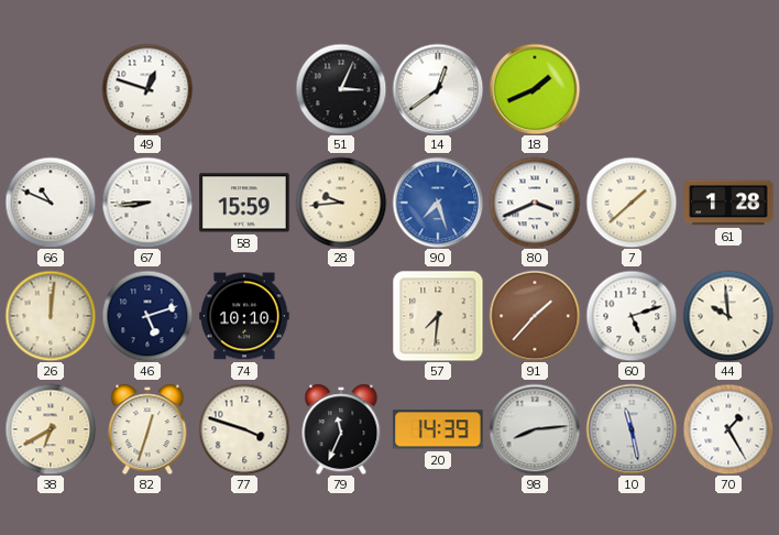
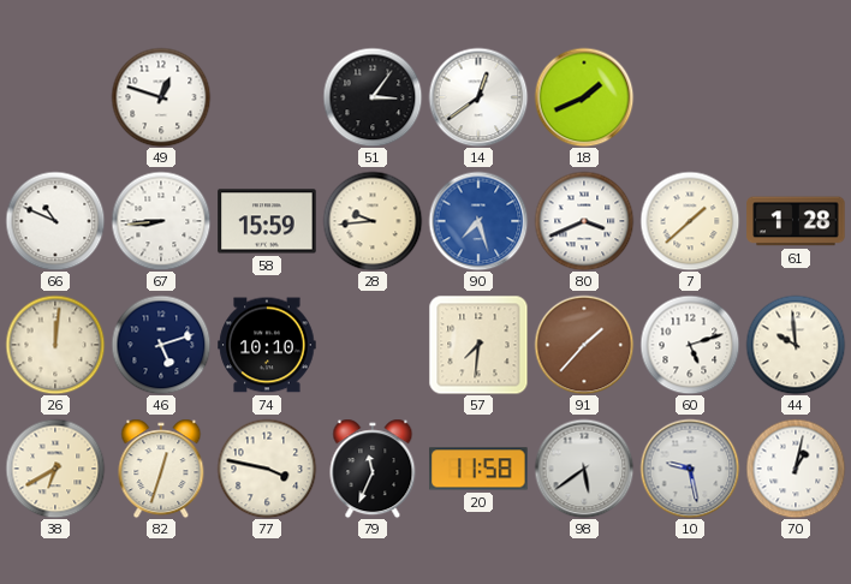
51: 3:04 -> 3:06 (373, 97)
77: 3:48 -> 3:47 (267, 469)
20: 14:39 -> 11:58 (478, 469)
98: 8:14 -> 5:39 (584, 469)
10: 11:28 -> 9:28 (690, 469)
70: 1:25 -> 1:02 (796, 469)
